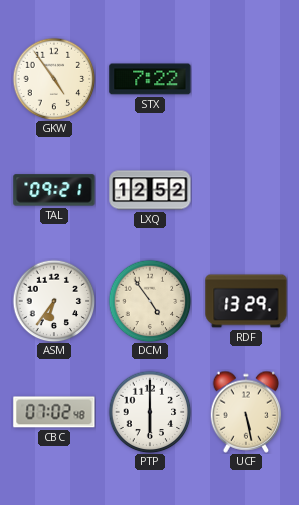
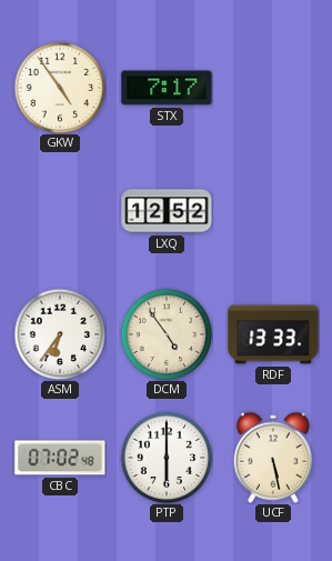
STX: 7:22 -> 7:17 (167, 88)
TAL: 09:21 -> none (54, 190)
RDF: 13:29 -> 13:33 (273, 334)
